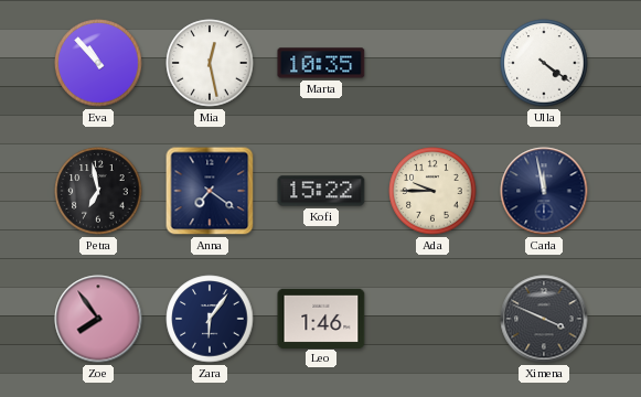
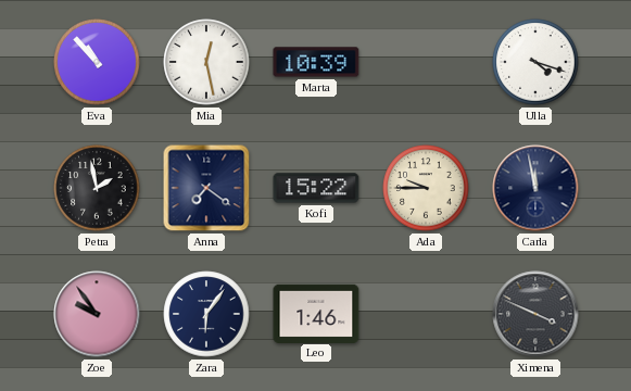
Marta: 10:35 -> 10:39 (316, 62)
Ulla: 4:21 -> 4:18 (535, 62)
Petra: 6:58 -> 1:58 (97, 188)
Zoe: 7:54 -> 9:54 (97, 314)
